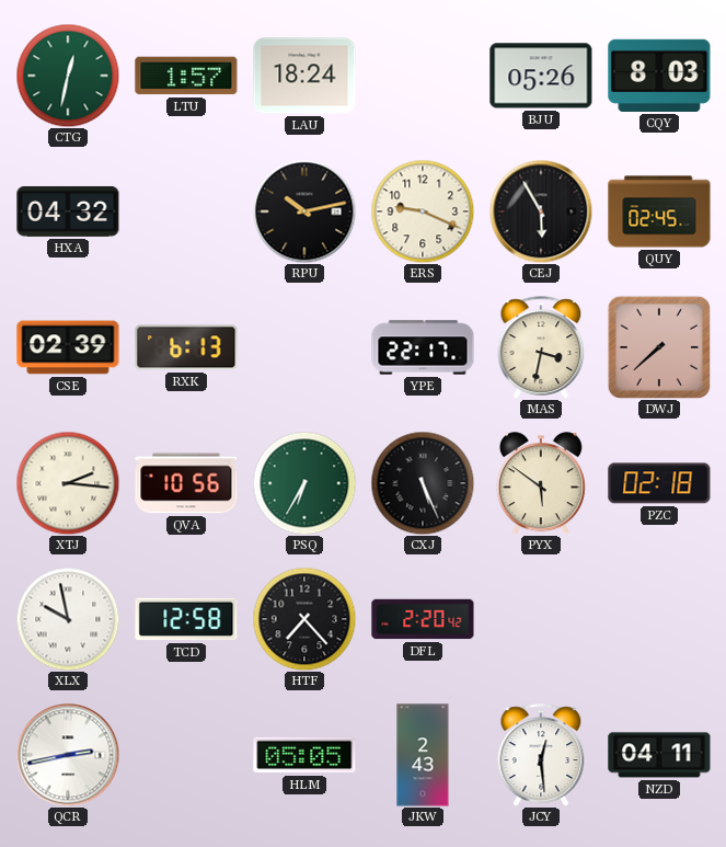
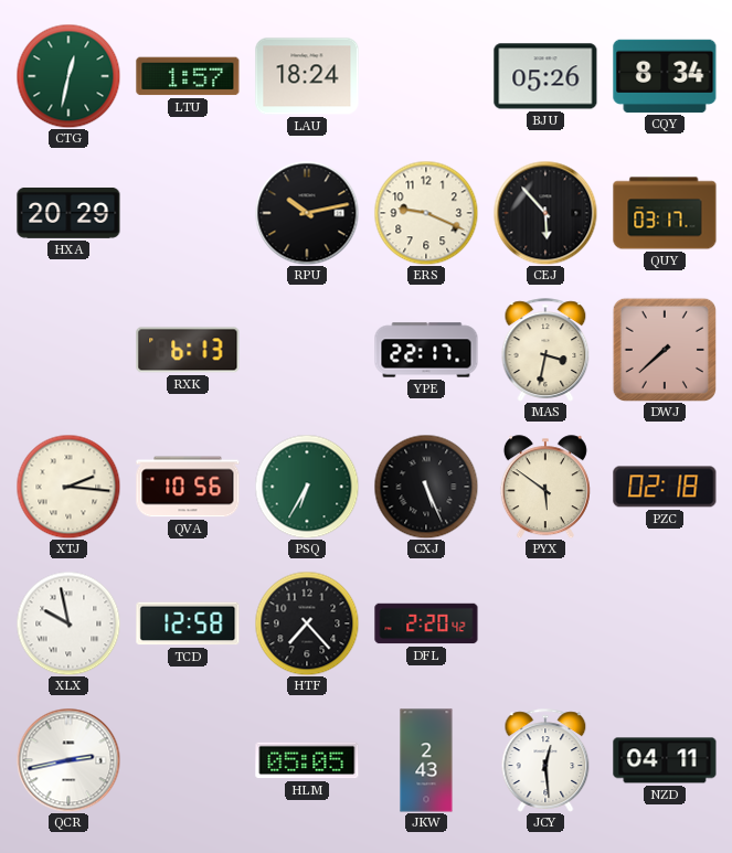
CQY: 8:03 -> 8:34 (665, 76)
HXA: 04:32 -> 20:29 (68, 213)
CEJ: 5:55 -> 5:53 (545, 213)
QUY: 02:45 -> 03:17 (665, 213)
CSE: 02:39 -> none (68, 347)
